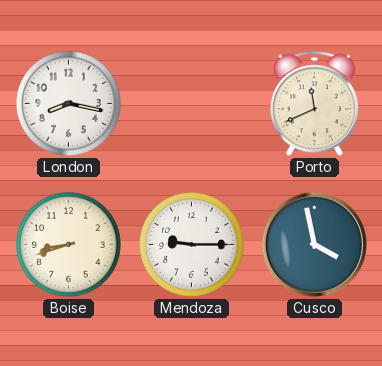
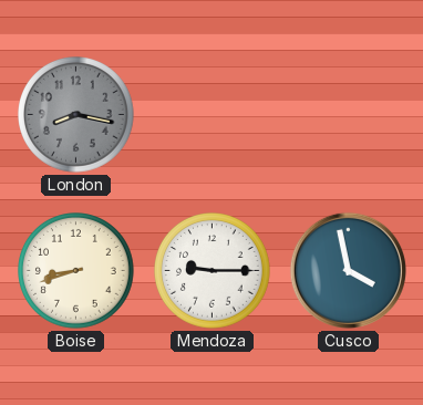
London dial: white -> grey (76, 115)
Porto: 11:41 -> none (314, 104)
